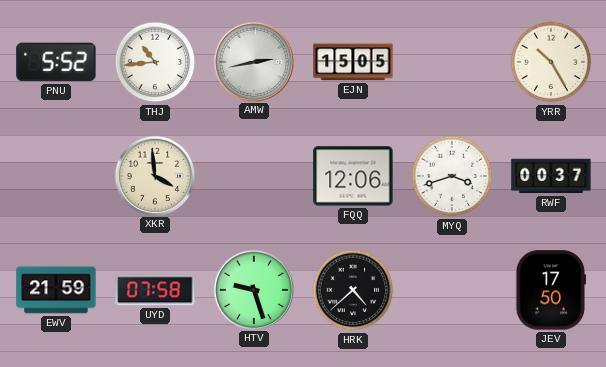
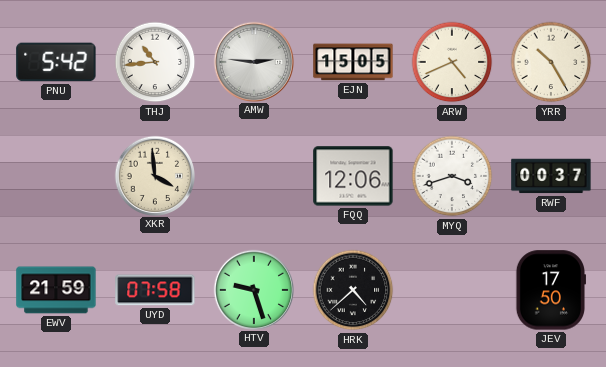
PNU: 5:52 -> 5:42 (56, 62)
AMW: 2:43 -> 2:46 (253, 61)
ARW: none -> 4:41 (452, 62)
